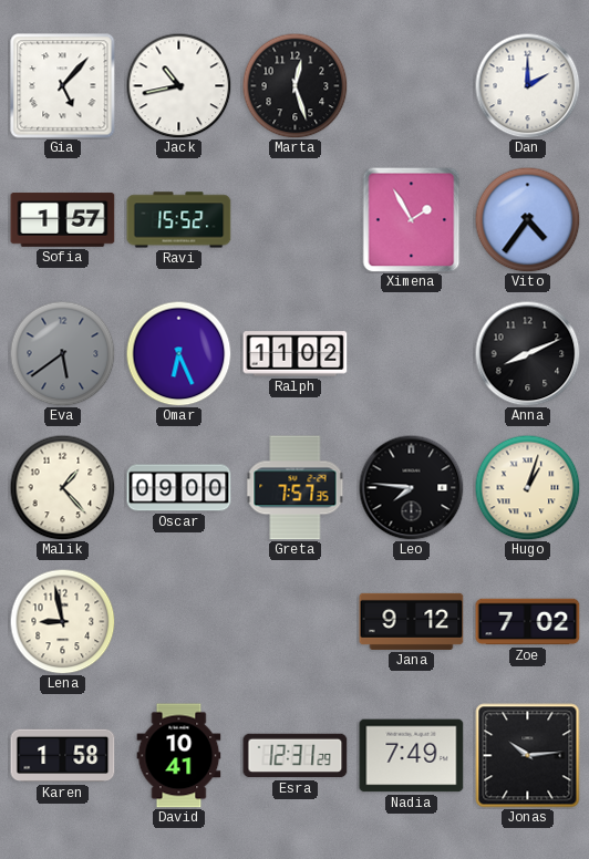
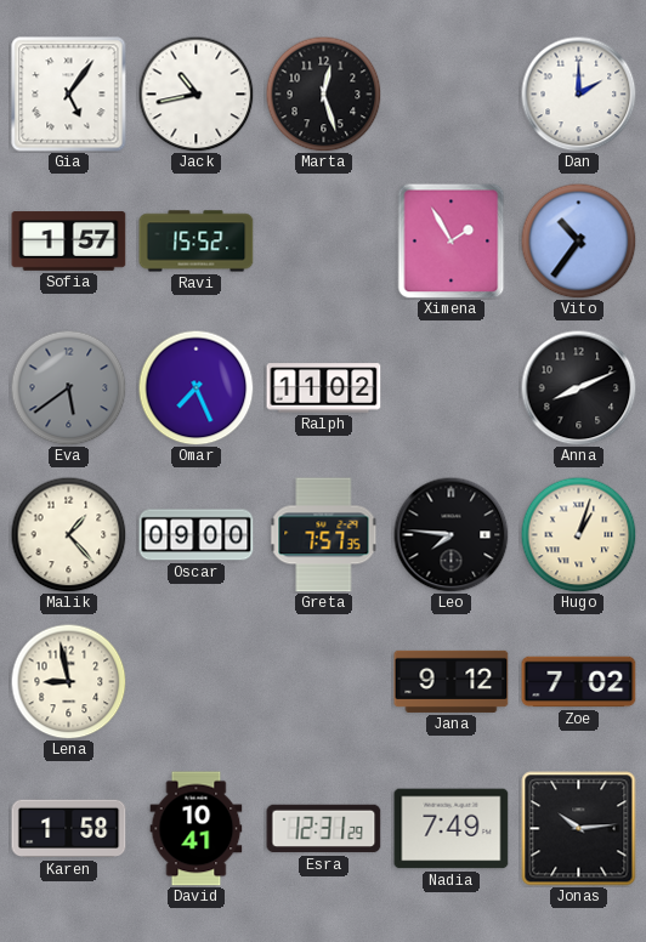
Gia: 5:07 -> 5:06 (69, 95)
Vito: 4:36 -> 10:36 (578, 240)
Omar: 6:26 -> 7:26 (195, 387)
